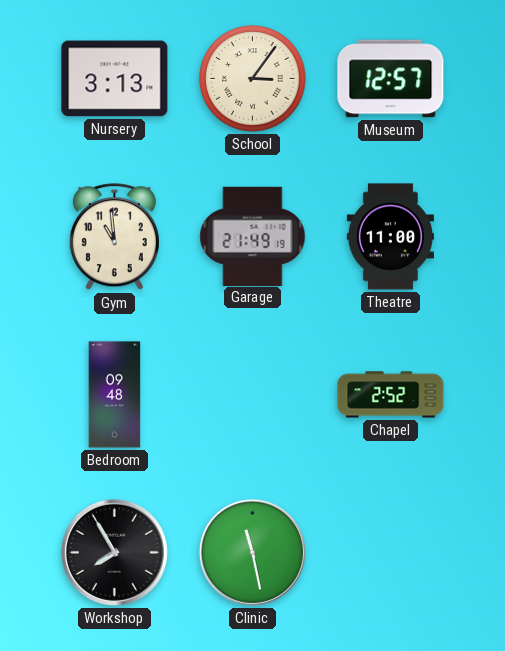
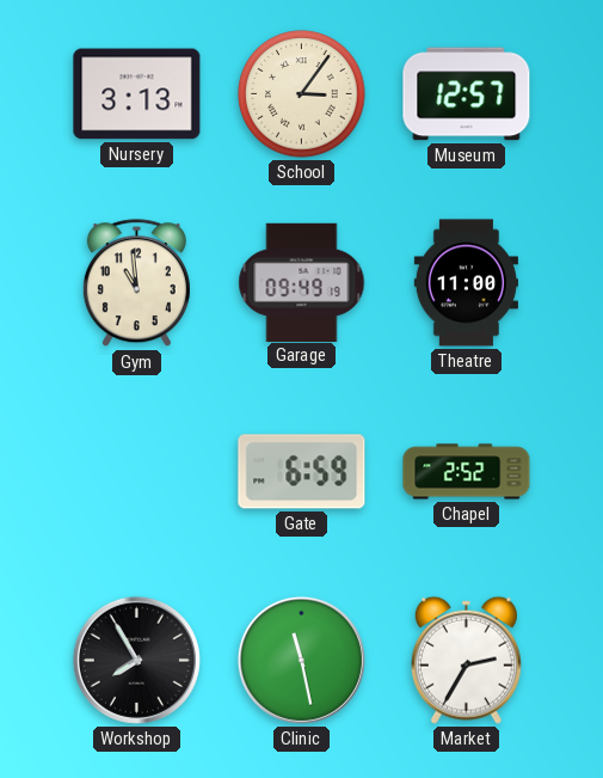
Garage: 21:49 -> 09:49 (302, 282)
Bedroom: 09:48 -> none (115, 395)
Gate: none -> 6:59 (302, 472)
Market: none -> 2:35 (466, 660)
